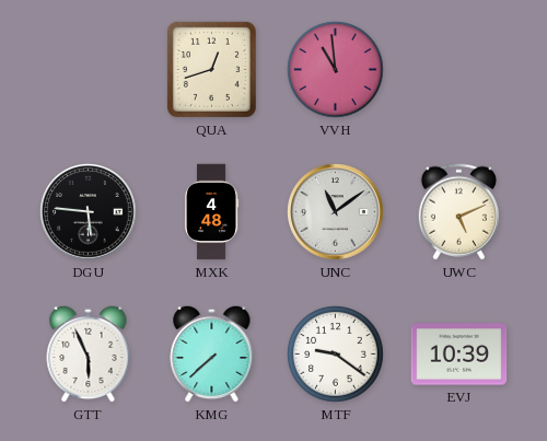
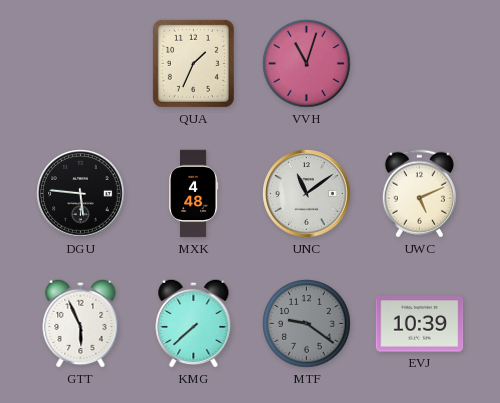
QUA: 12:42 -> 1:34 (193, 63)
VVH: 10:59 -> 11:03 (307, 64)
MTF dial: white -> grey (307, 324)
